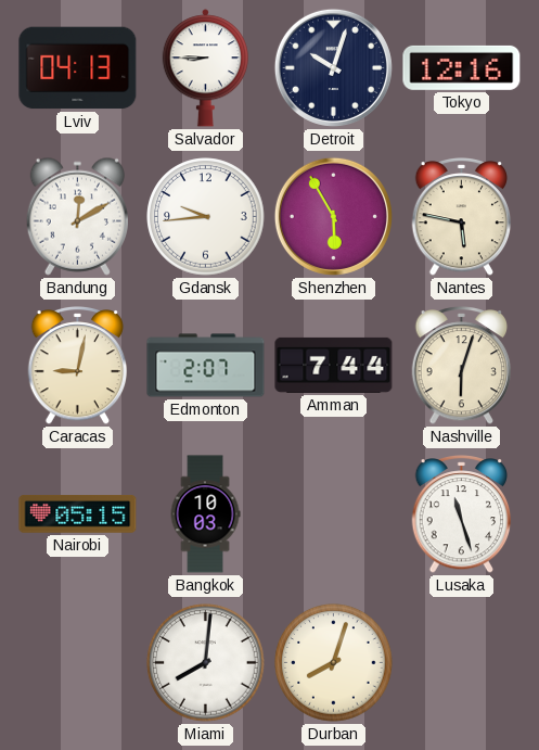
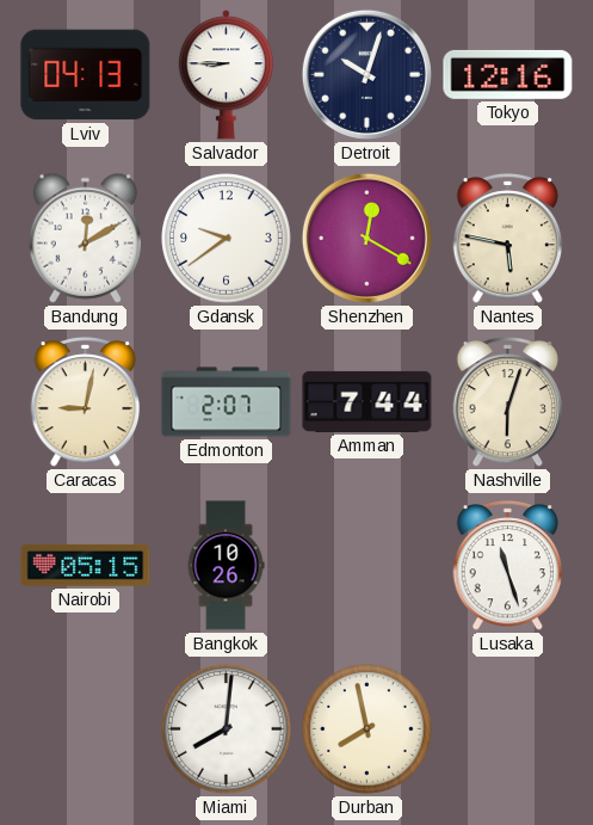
Gdansk: 9:44 -> 9:39 (227, 239)
Shenzhen: 5:55 -> 12:20 (366, 238)
Bangkok: 10:03 -> 10:26 (226, 566)
Durban: 8:03 -> 7:58 (367, 729)
